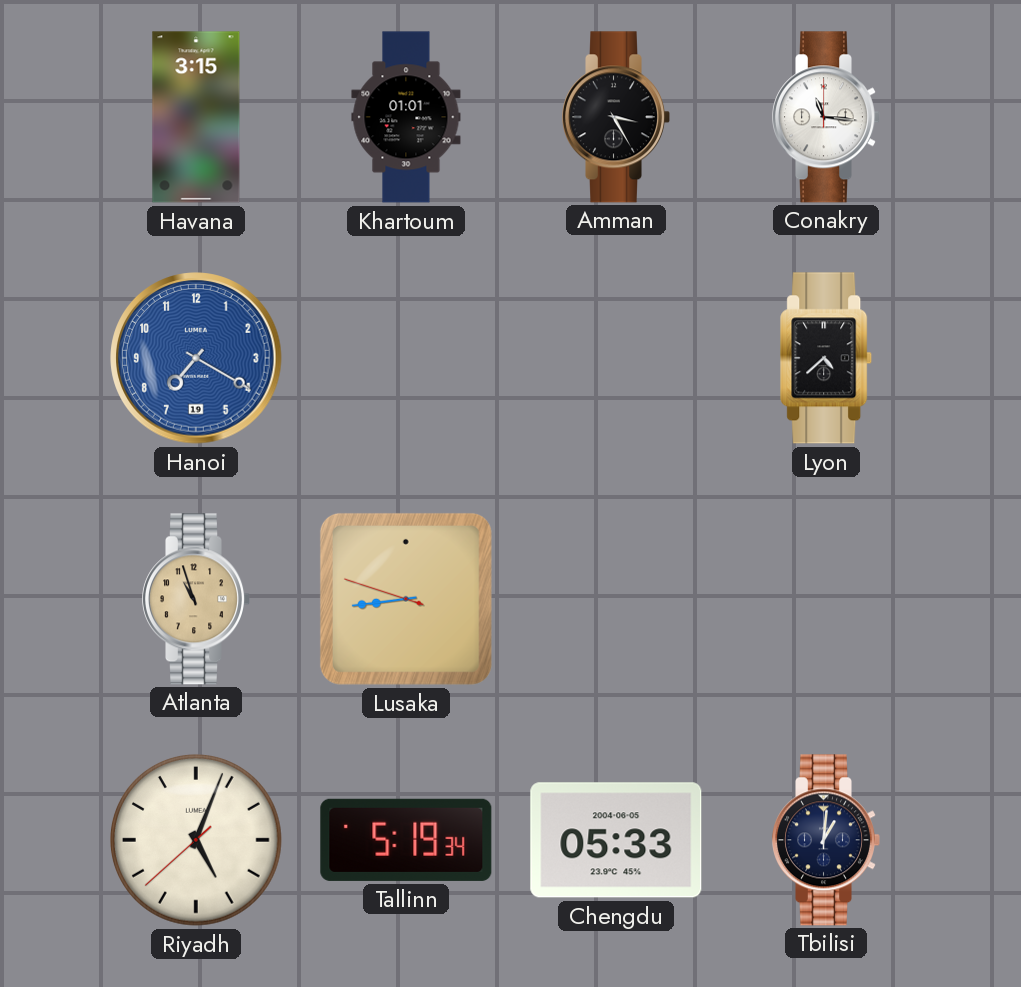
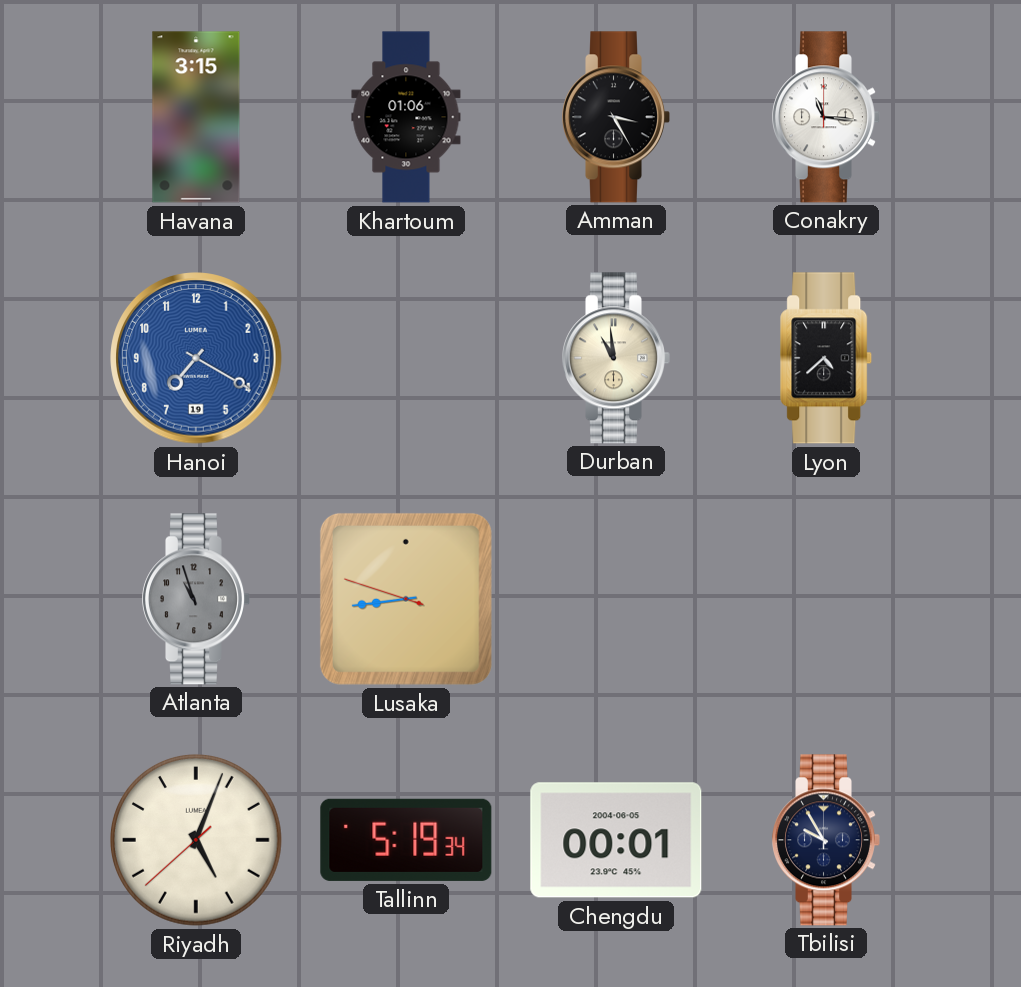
Khartoum: 01:01 -> 01:06 (406, 117)
Durban: none -> 10:59 (616, 358)
Atlanta dial: champagne -> grey (196, 599)
Chengdu: 05:33 -> 00:01 (616, 840)
Tbilisi: 1:01 -> 9:55 (826, 840)
